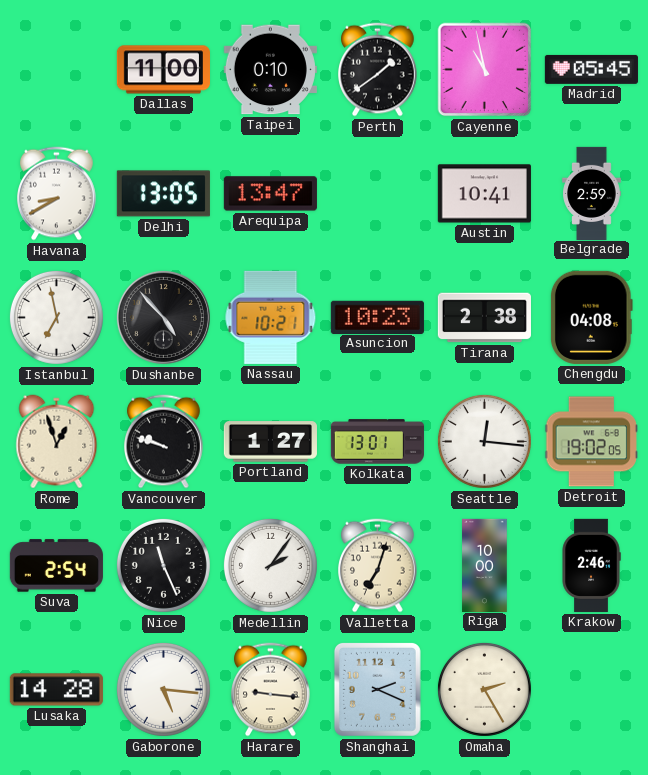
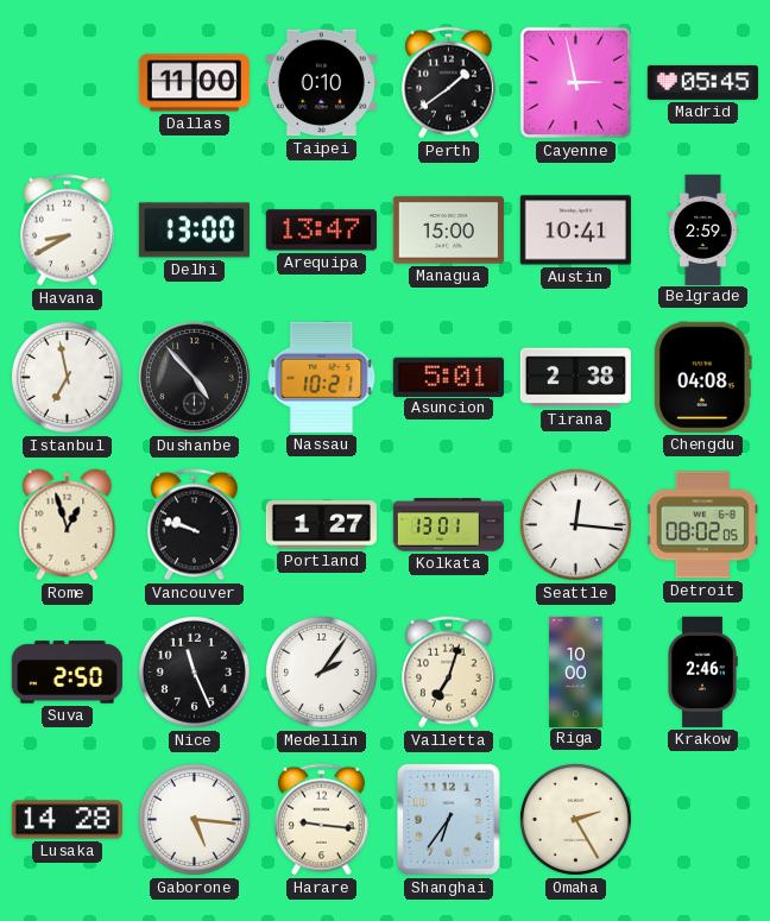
Cayenne: 10:58 -> 2:58 (576, 83)
Delhi: 13:05 -> 13:00 (194, 231)
Managua: none -> 15:00 (448, 231)
Asuncion: 10:23 -> 5:01 (448, 377)
Detroit: 19:02 -> 08:02 (702, 525)
Suva: 2:54 -> 2:50 (67, 673)
Shanghai: 2:19 -> 6:36 (448, 819)
